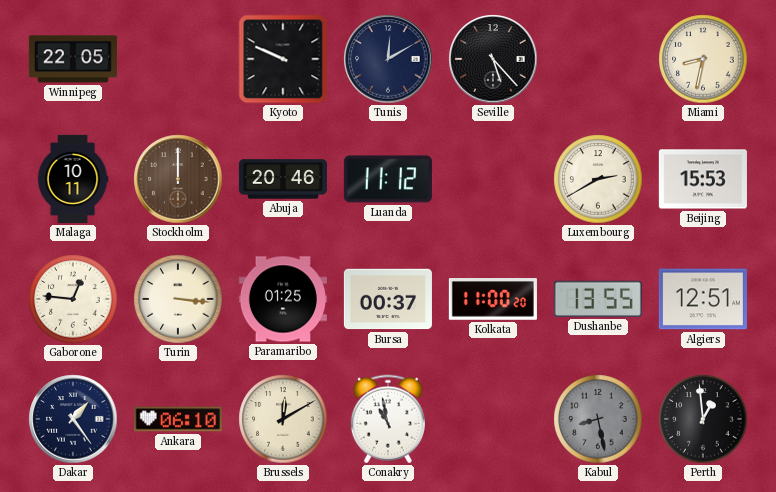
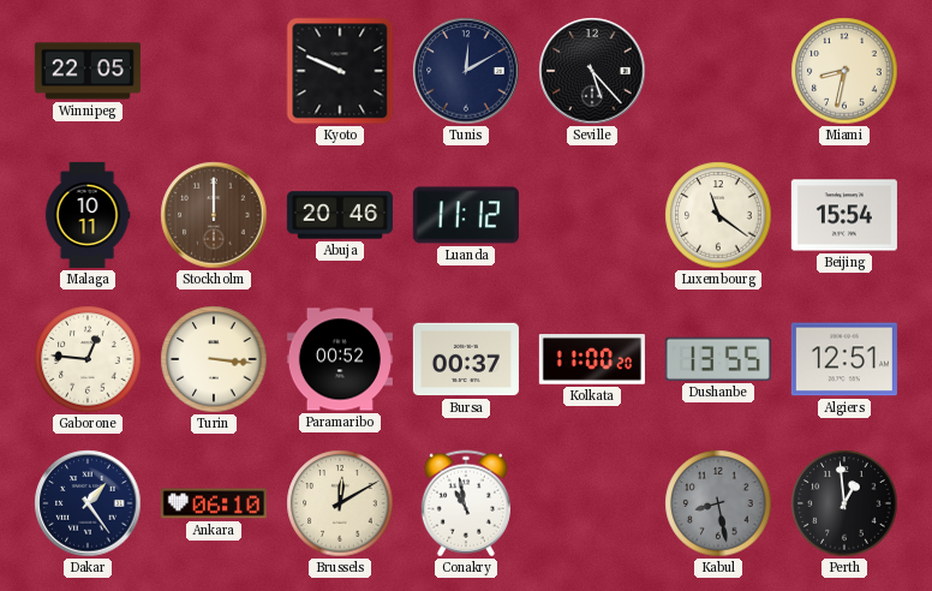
Luxembourg: 2:40 -> 11:21 (718, 215)
Beijing: 15:53 -> 15:54 (844, 215)
Paramaribo: 01:25 -> 00:52 (340, 359)
